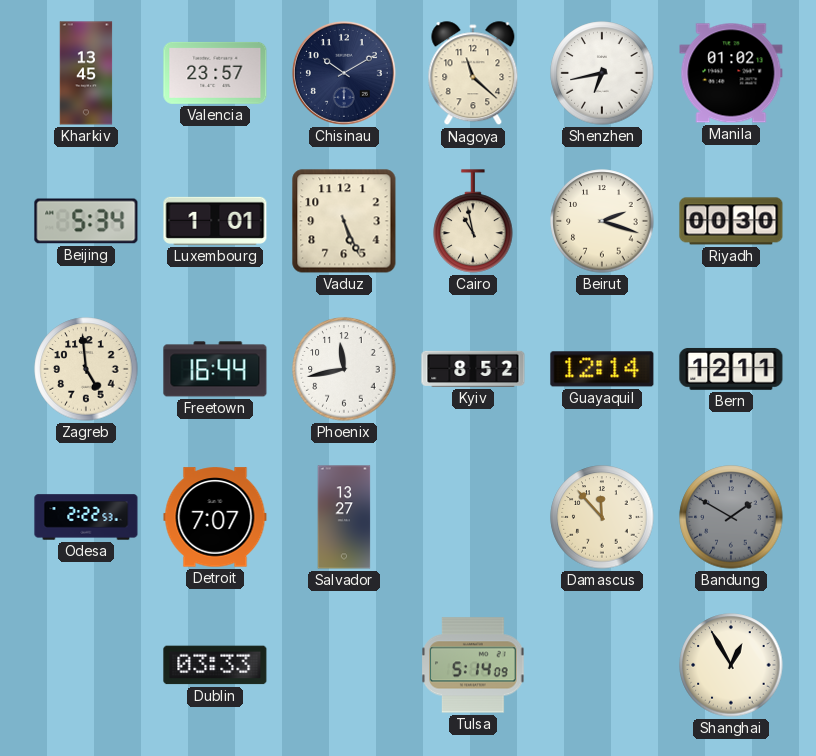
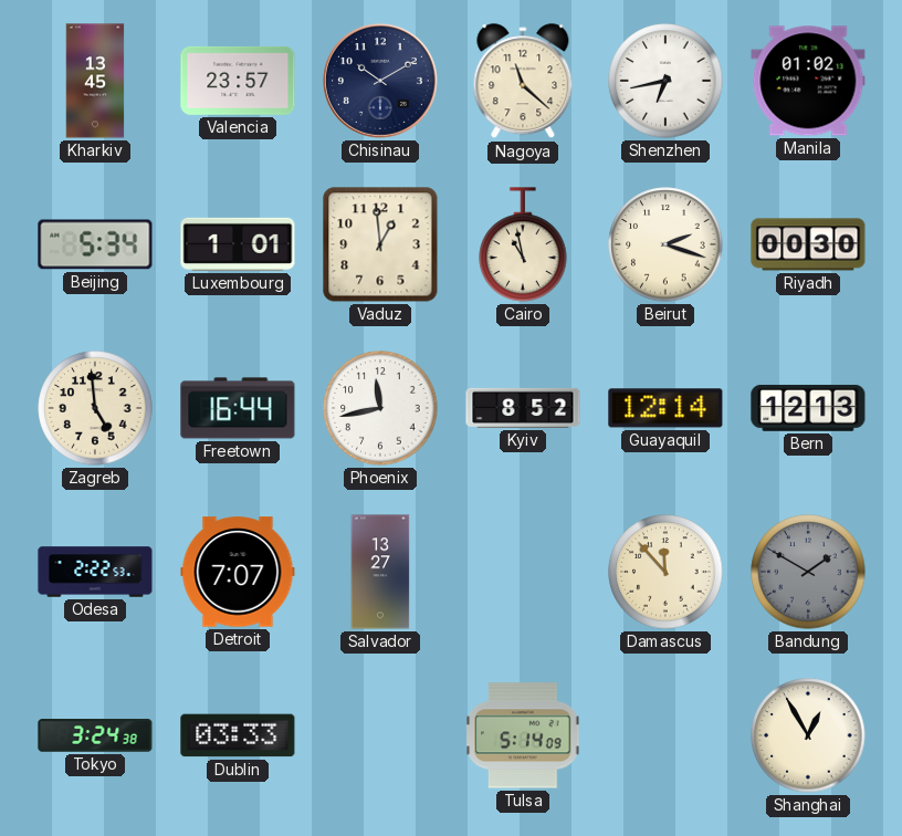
Vaduz: 5:26 -> 12:59 (380, 244)
Bern: 12:11 -> 12:13 (808, 408)
Tokyo: none -> 3:24 (95, 735)
